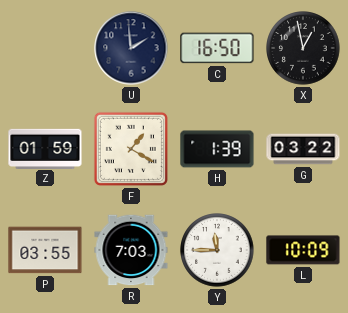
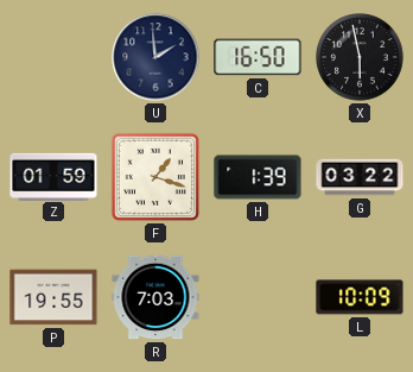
X: 12:58 -> 5:58 (360, 57)
F: 1:20 -> 1:18 (155, 177)
P: 03:55 -> 19:55 (53, 297)
Y: 11:45 -> none (217, 250)
